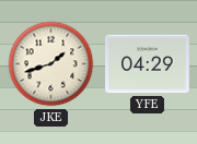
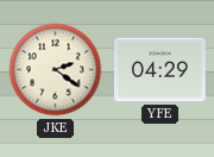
JKE: 1:42 -> 2:21 (56, 70)
